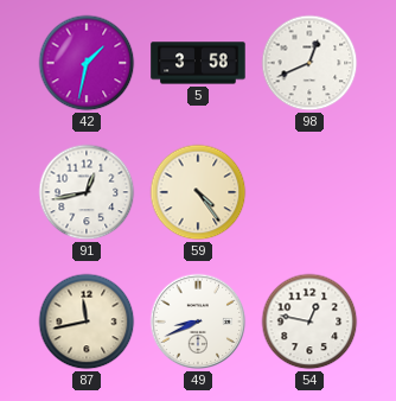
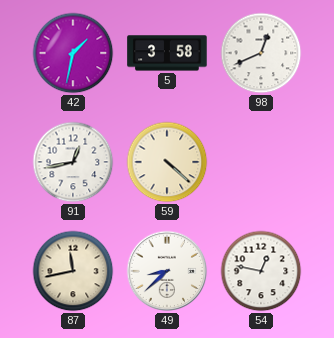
59: 4:24 -> 4:22 (167, 162)
49: 8:41 -> 8:38 (167, 271)
